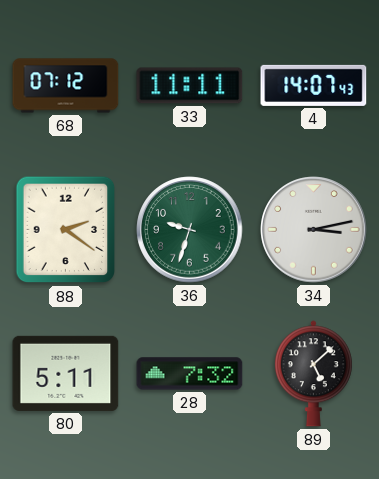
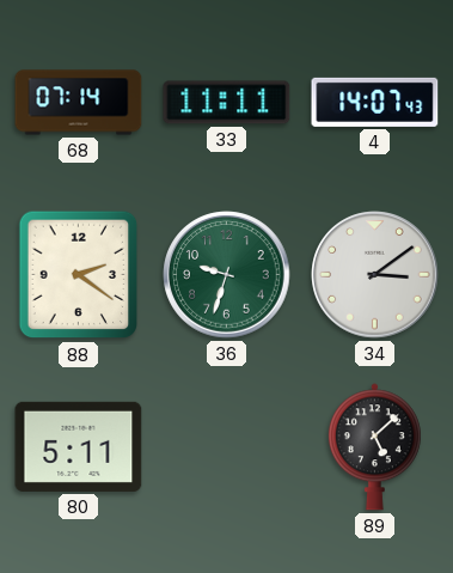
68: 07:12 -> 07:14 (79, 103)
34: 3:13 -> 3:09 (375, 275)
28: 7:32 -> none (190, 374)
